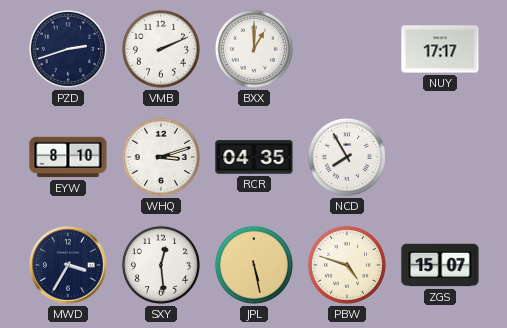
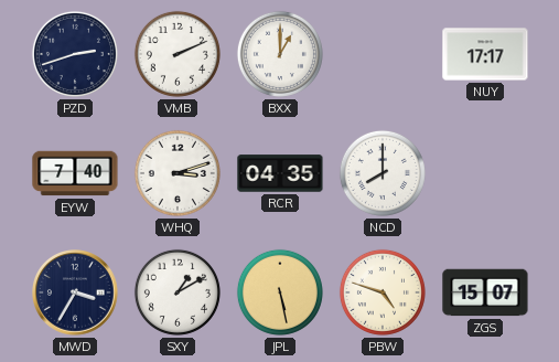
EYW: 8:10 -> 7:40 (75, 173)
NCD: 7:55 -> 8:00 (383, 173)
SXY: 12:29 -> 1:10 (178, 292)
